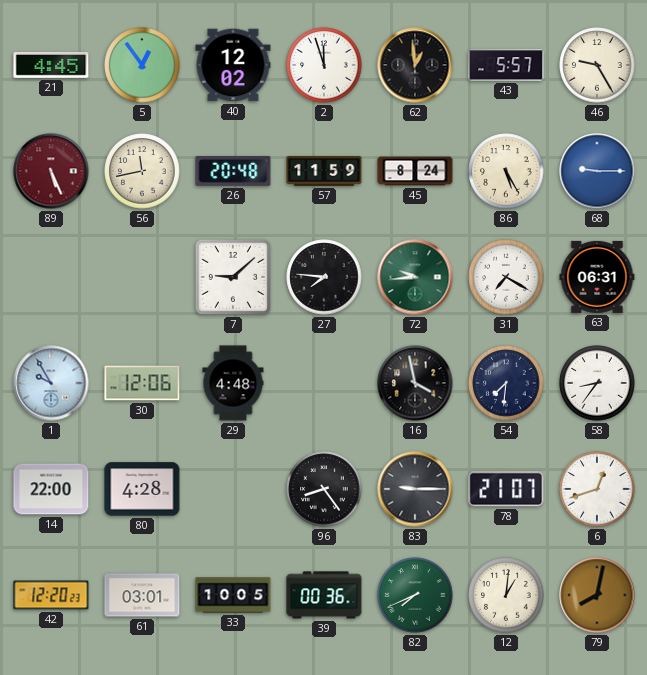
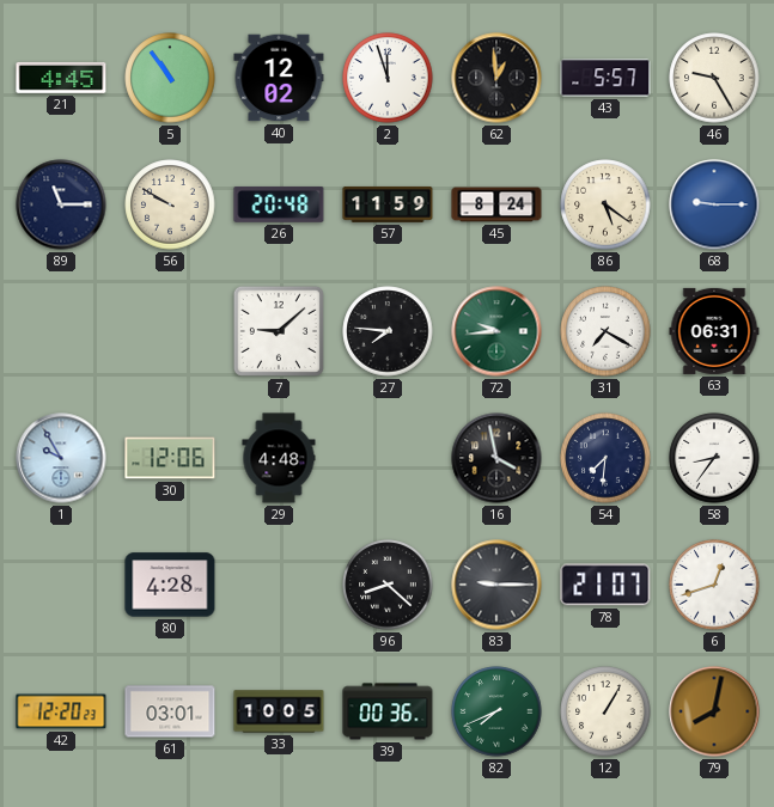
5: 12:54 -> 10:54 (170, 78)
89: 5:26 -> 11:15 (61, 204)
89 dial: burgundy -> navy (61, 204)
56: 11:43 -> 9:50 (170, 204)
86: 5:25 -> 5:21 (605, 204)
14: 22:00 -> none (51, 489)
96: 8:24 -> 8:22 (388, 585)
12: 1:01 -> 1:05 (605, 711)
